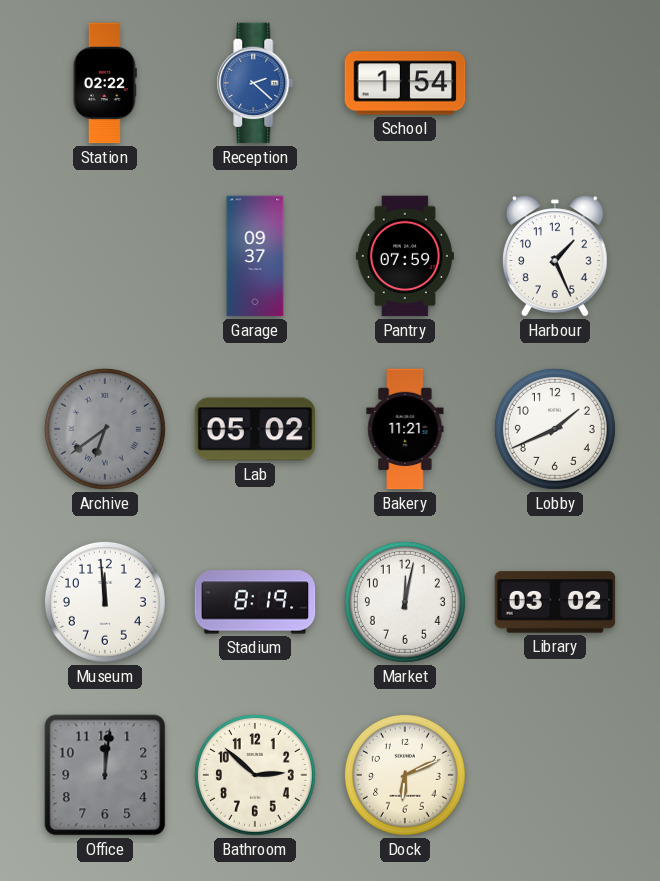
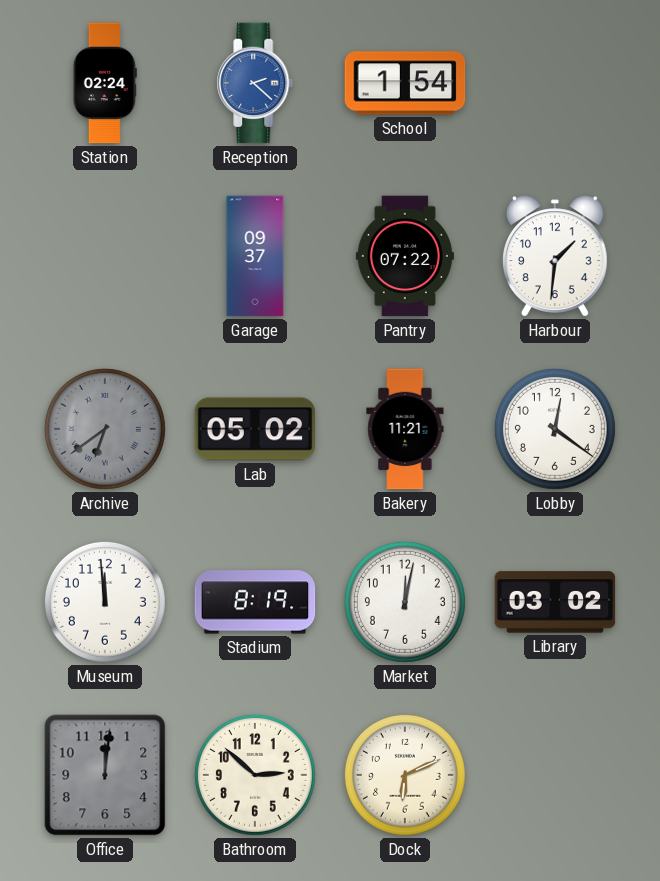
Station: 02:22 -> 02:24 (105, 83)
Pantry: 07:59 -> 07:22 (405, 256)
Harbour: 1:26 -> 1:31 (555, 256)
Lobby: 1:41 -> 12:21 (555, 429)
